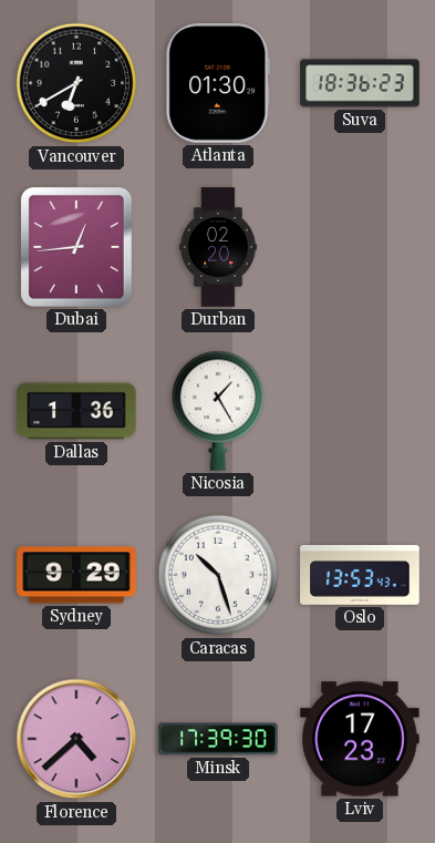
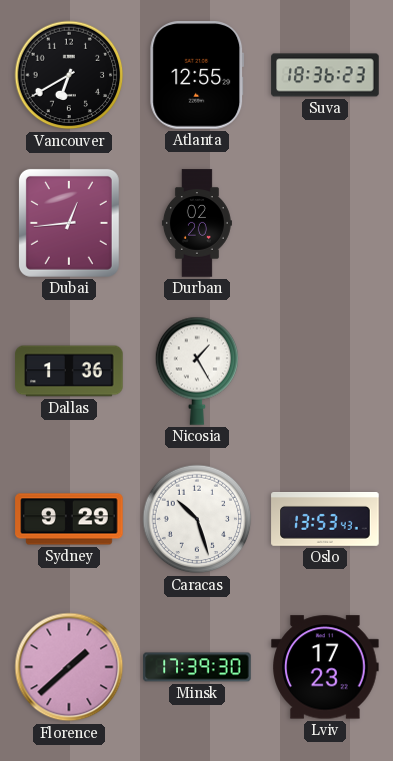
Atlanta: 01:30 -> 12:55 (197, 75)
Florence: 4:38 -> 1:38 (69, 667)
